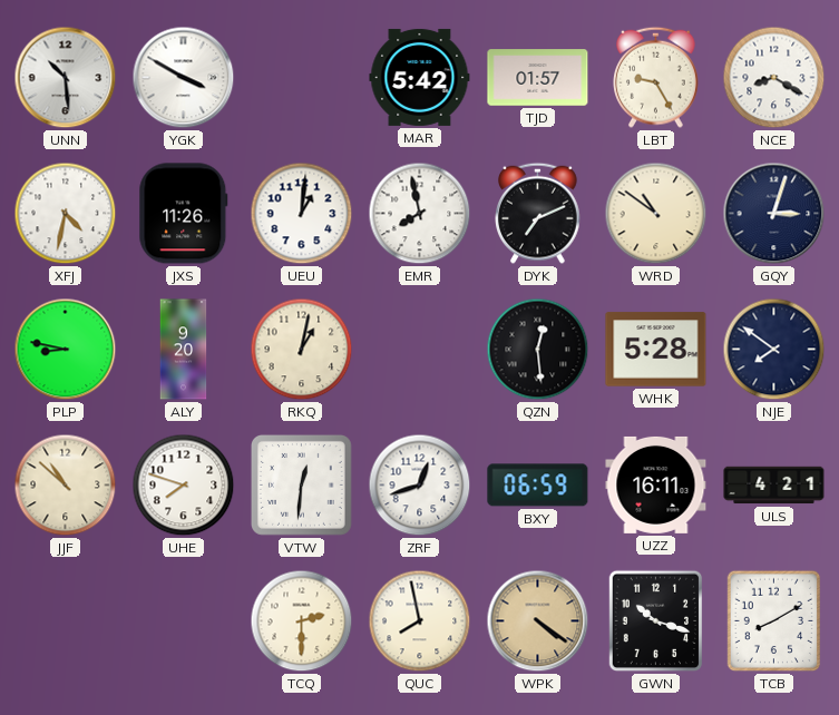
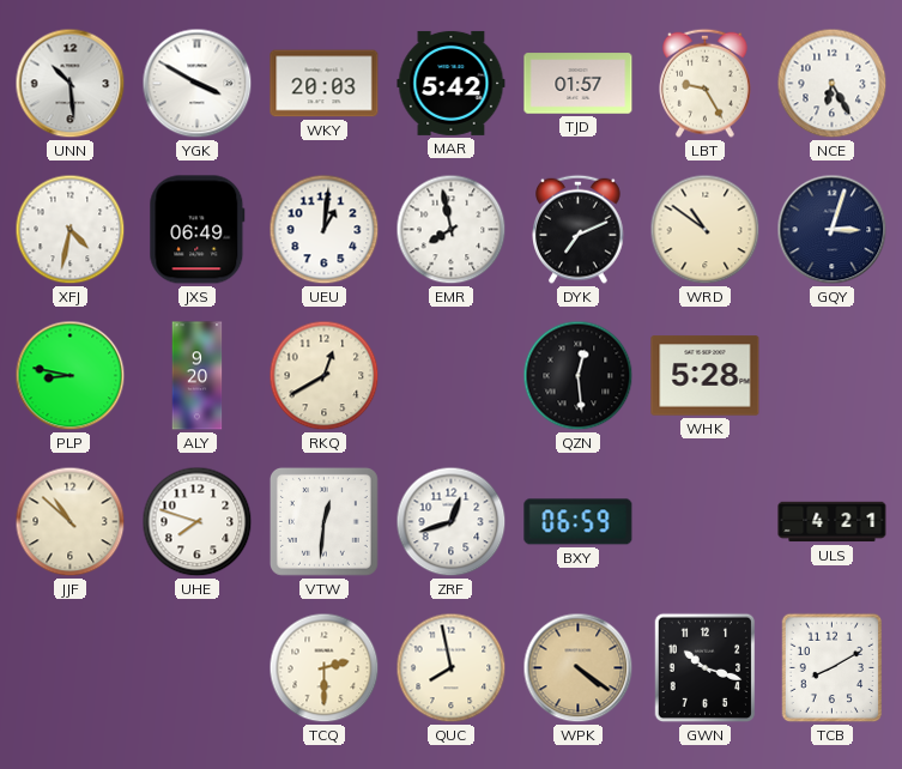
WKY: none -> 20:03 (325, 84)
NCE: 8:20 -> 6:25 (833, 84)
JXS: 11:26 -> 06:49 (198, 230)
RKQ: 1:02 -> 12:40 (325, 376)
NJE: 7:51 -> none (774, 350)
UZZ: 16:11 -> none (656, 484)
